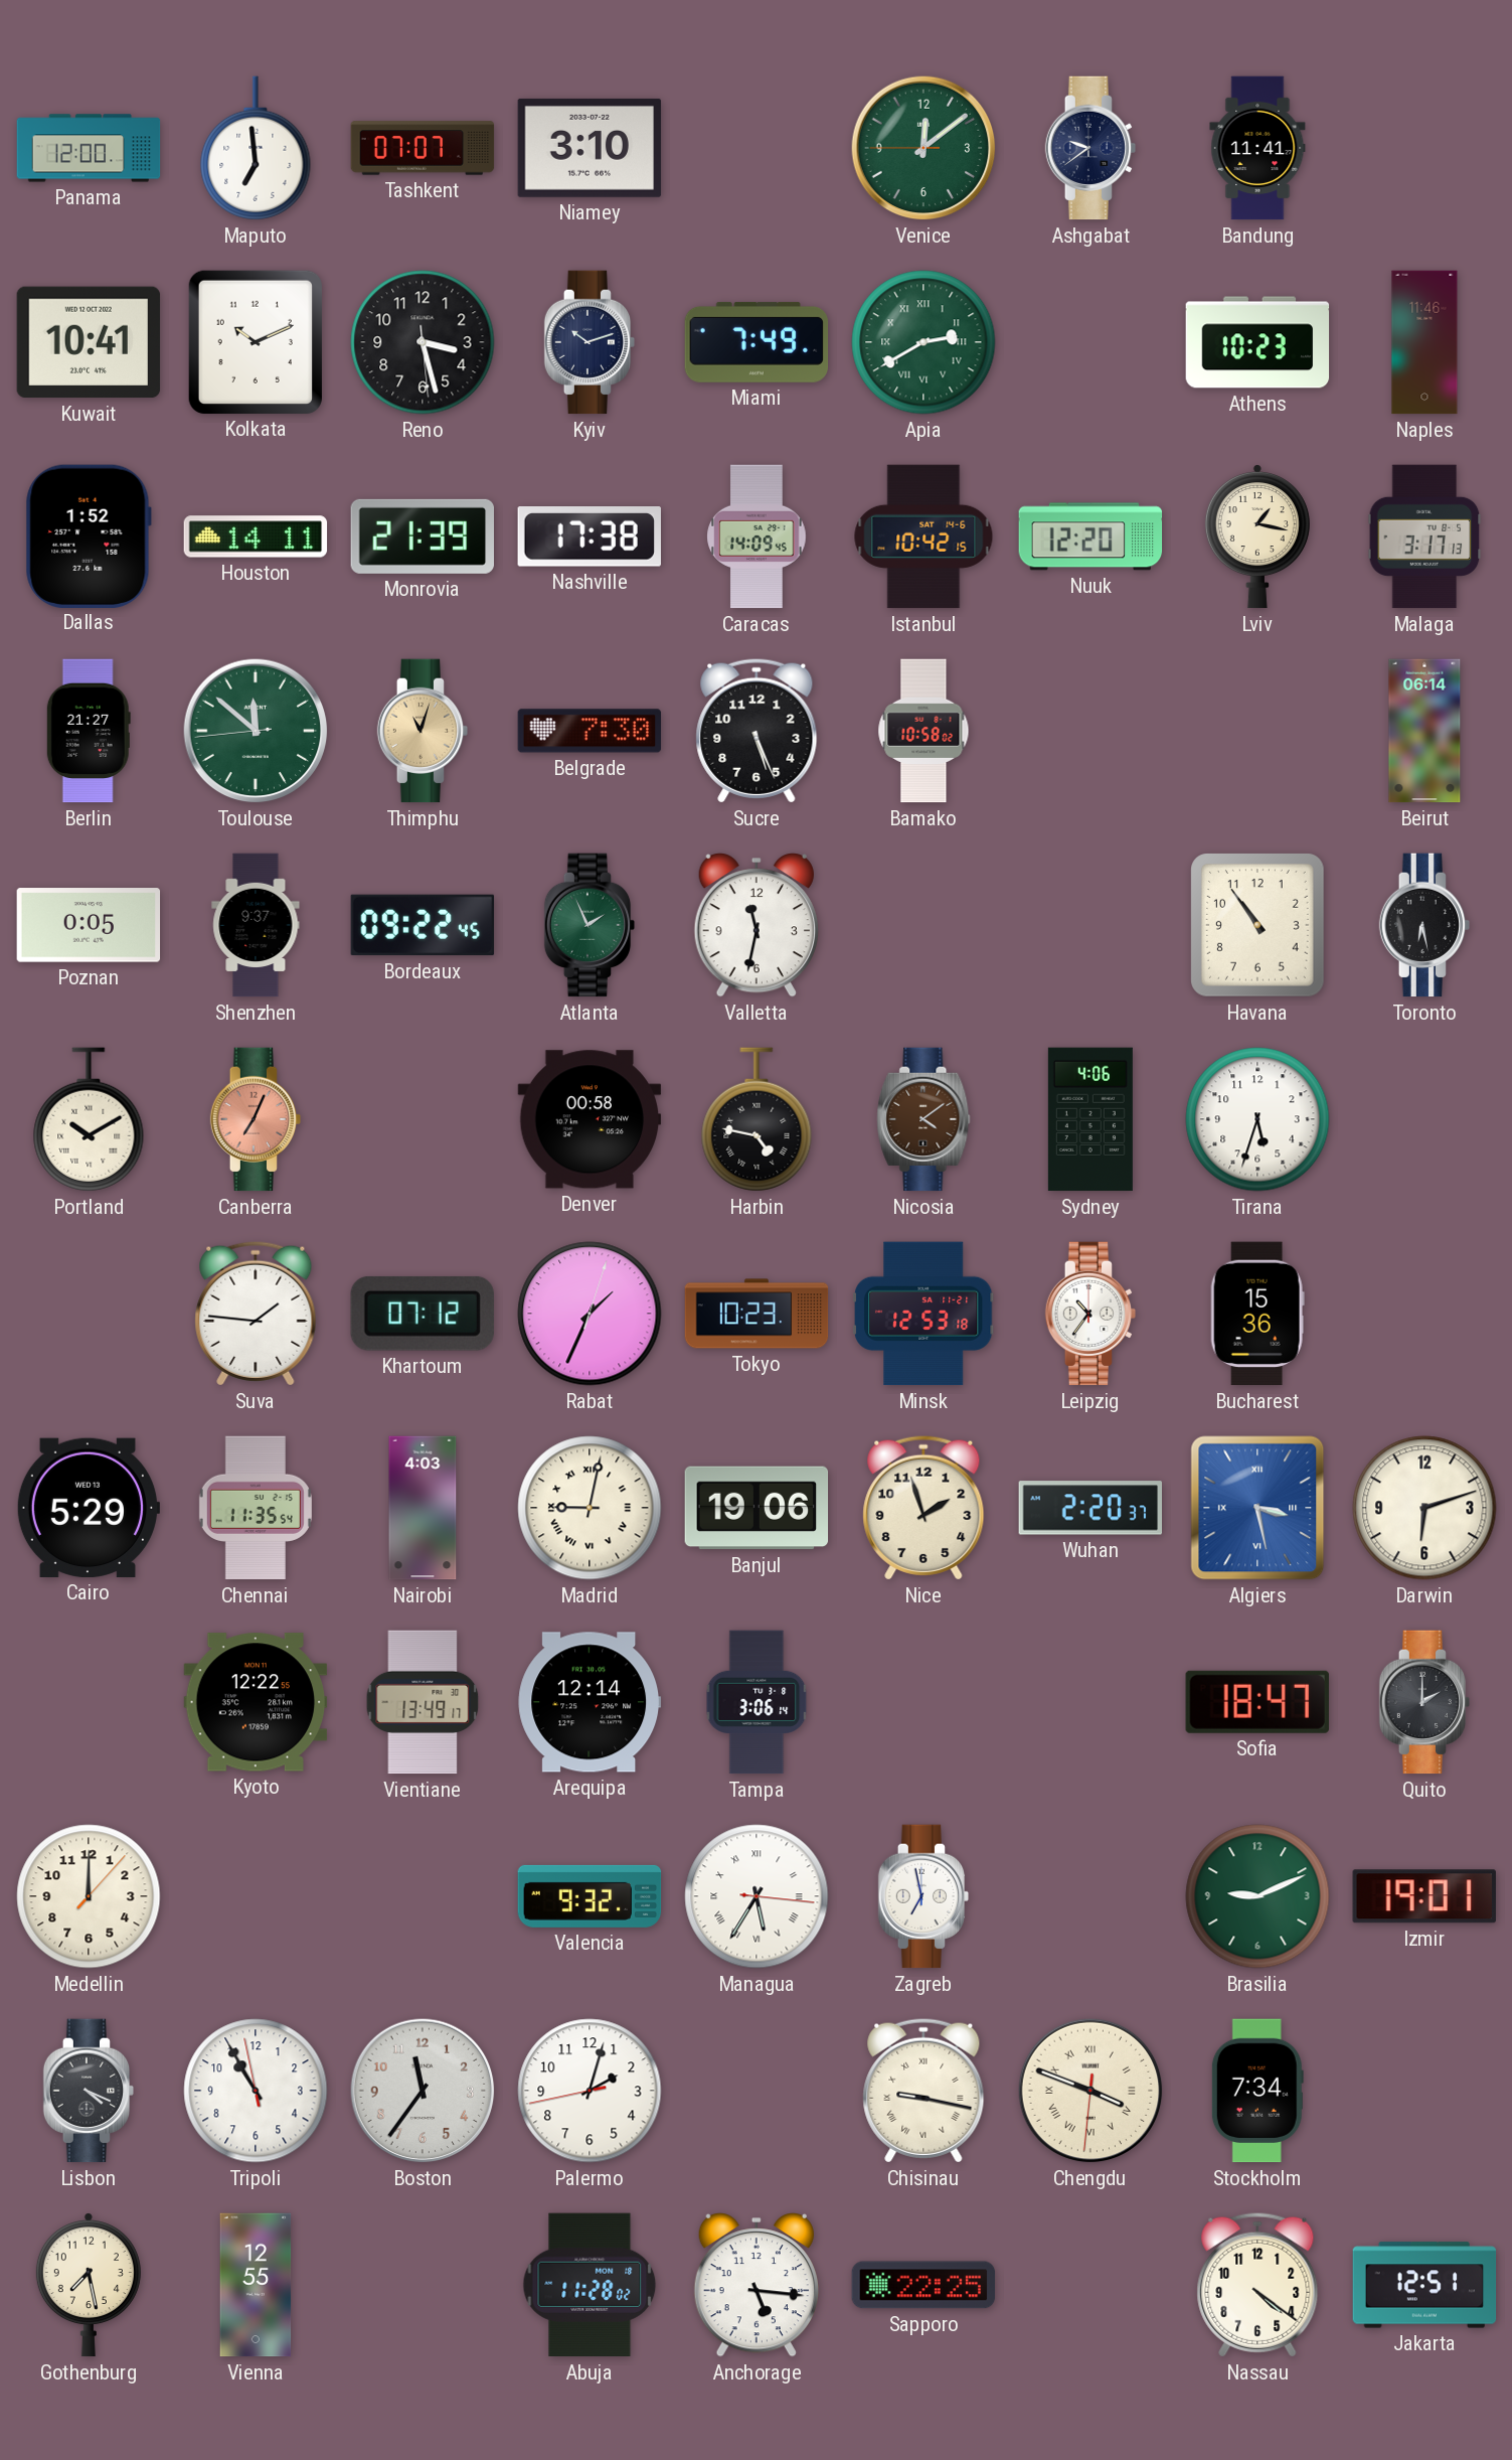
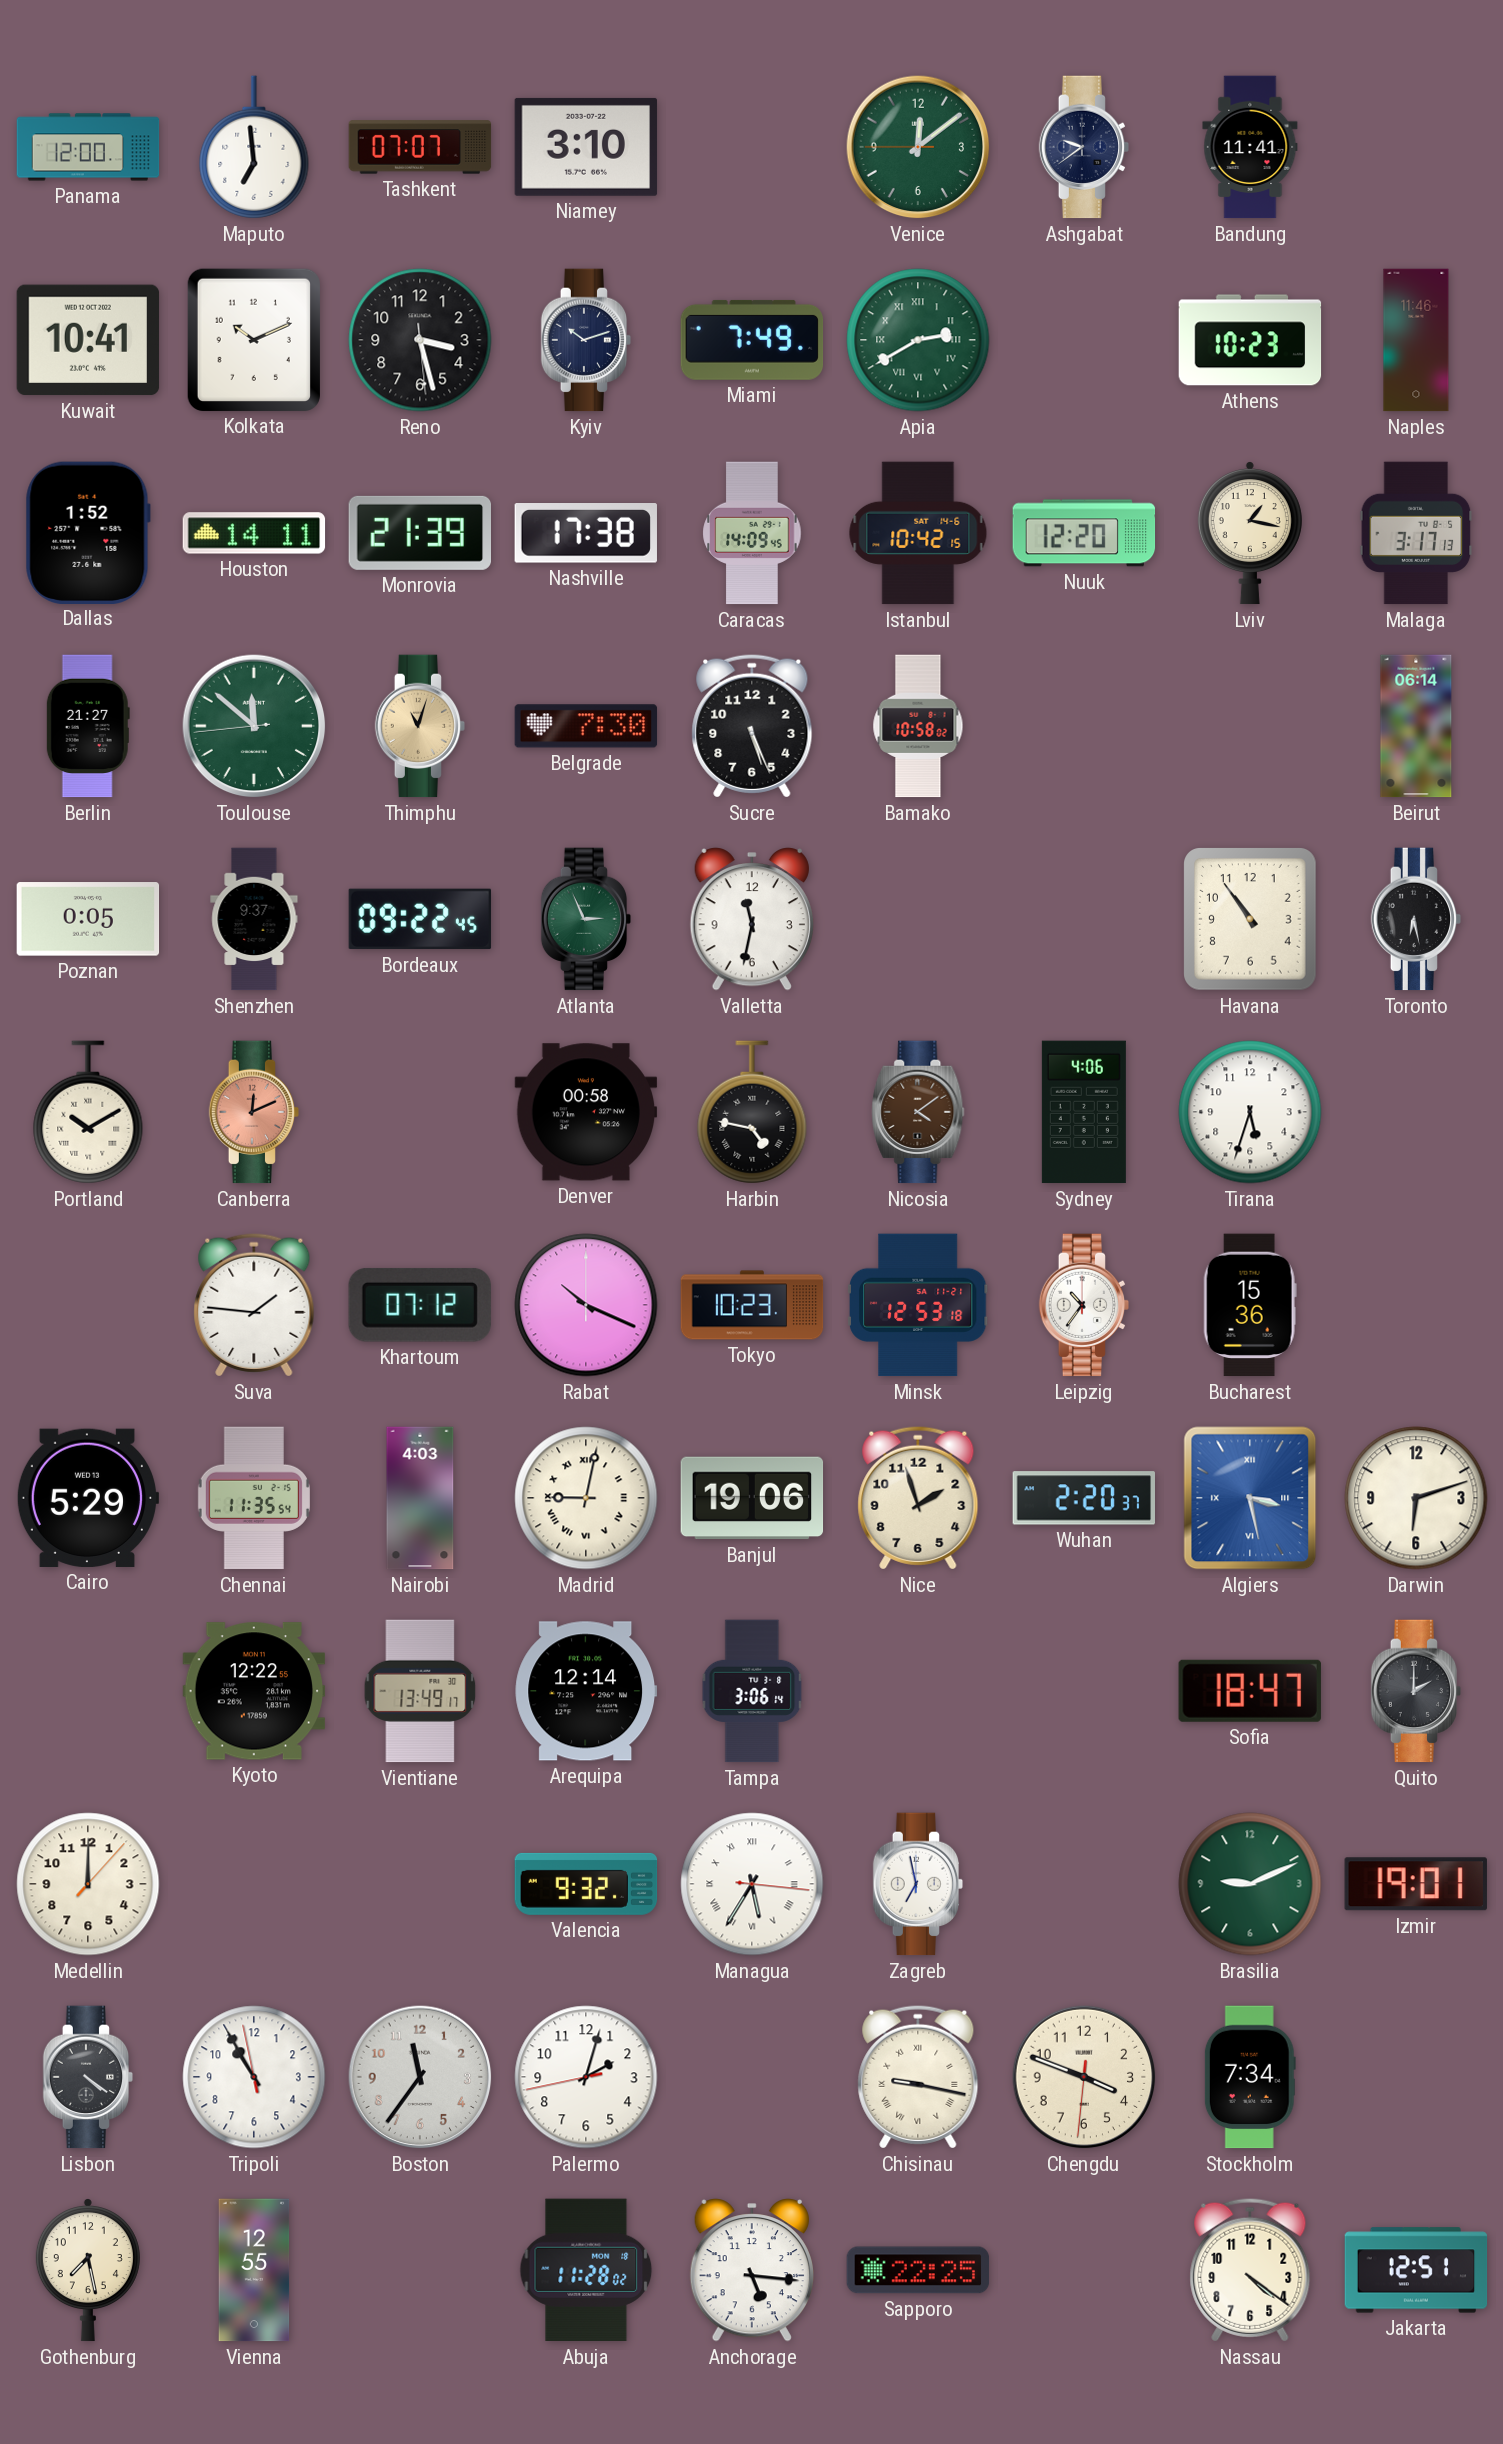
Atlanta: 1:56 -> 2:56 (586, 919)
Canberra: 7:04 -> 12:11 (254, 1112)
Rabat: 1:34 -> 10:19 (586, 1305)
Lisbon: 4:19 -> 4:21 (88, 2077)
Chengdu numerals: Roman -> Arabic (1084, 2077)
